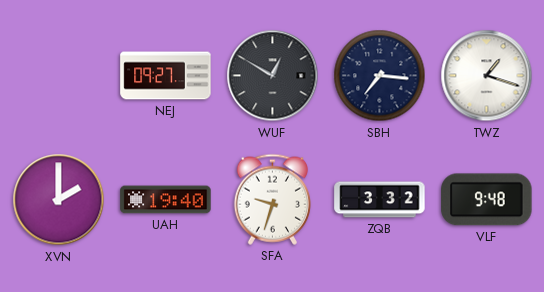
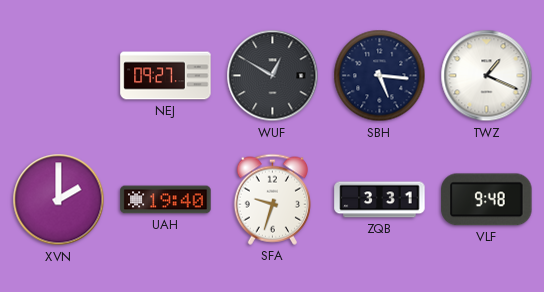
SBH: 7:16 -> 5:16 (380, 76)
TWZ: 1:18 -> 1:19 (487, 76)
ZQB: 3:32 -> 3:31 (380, 200)
